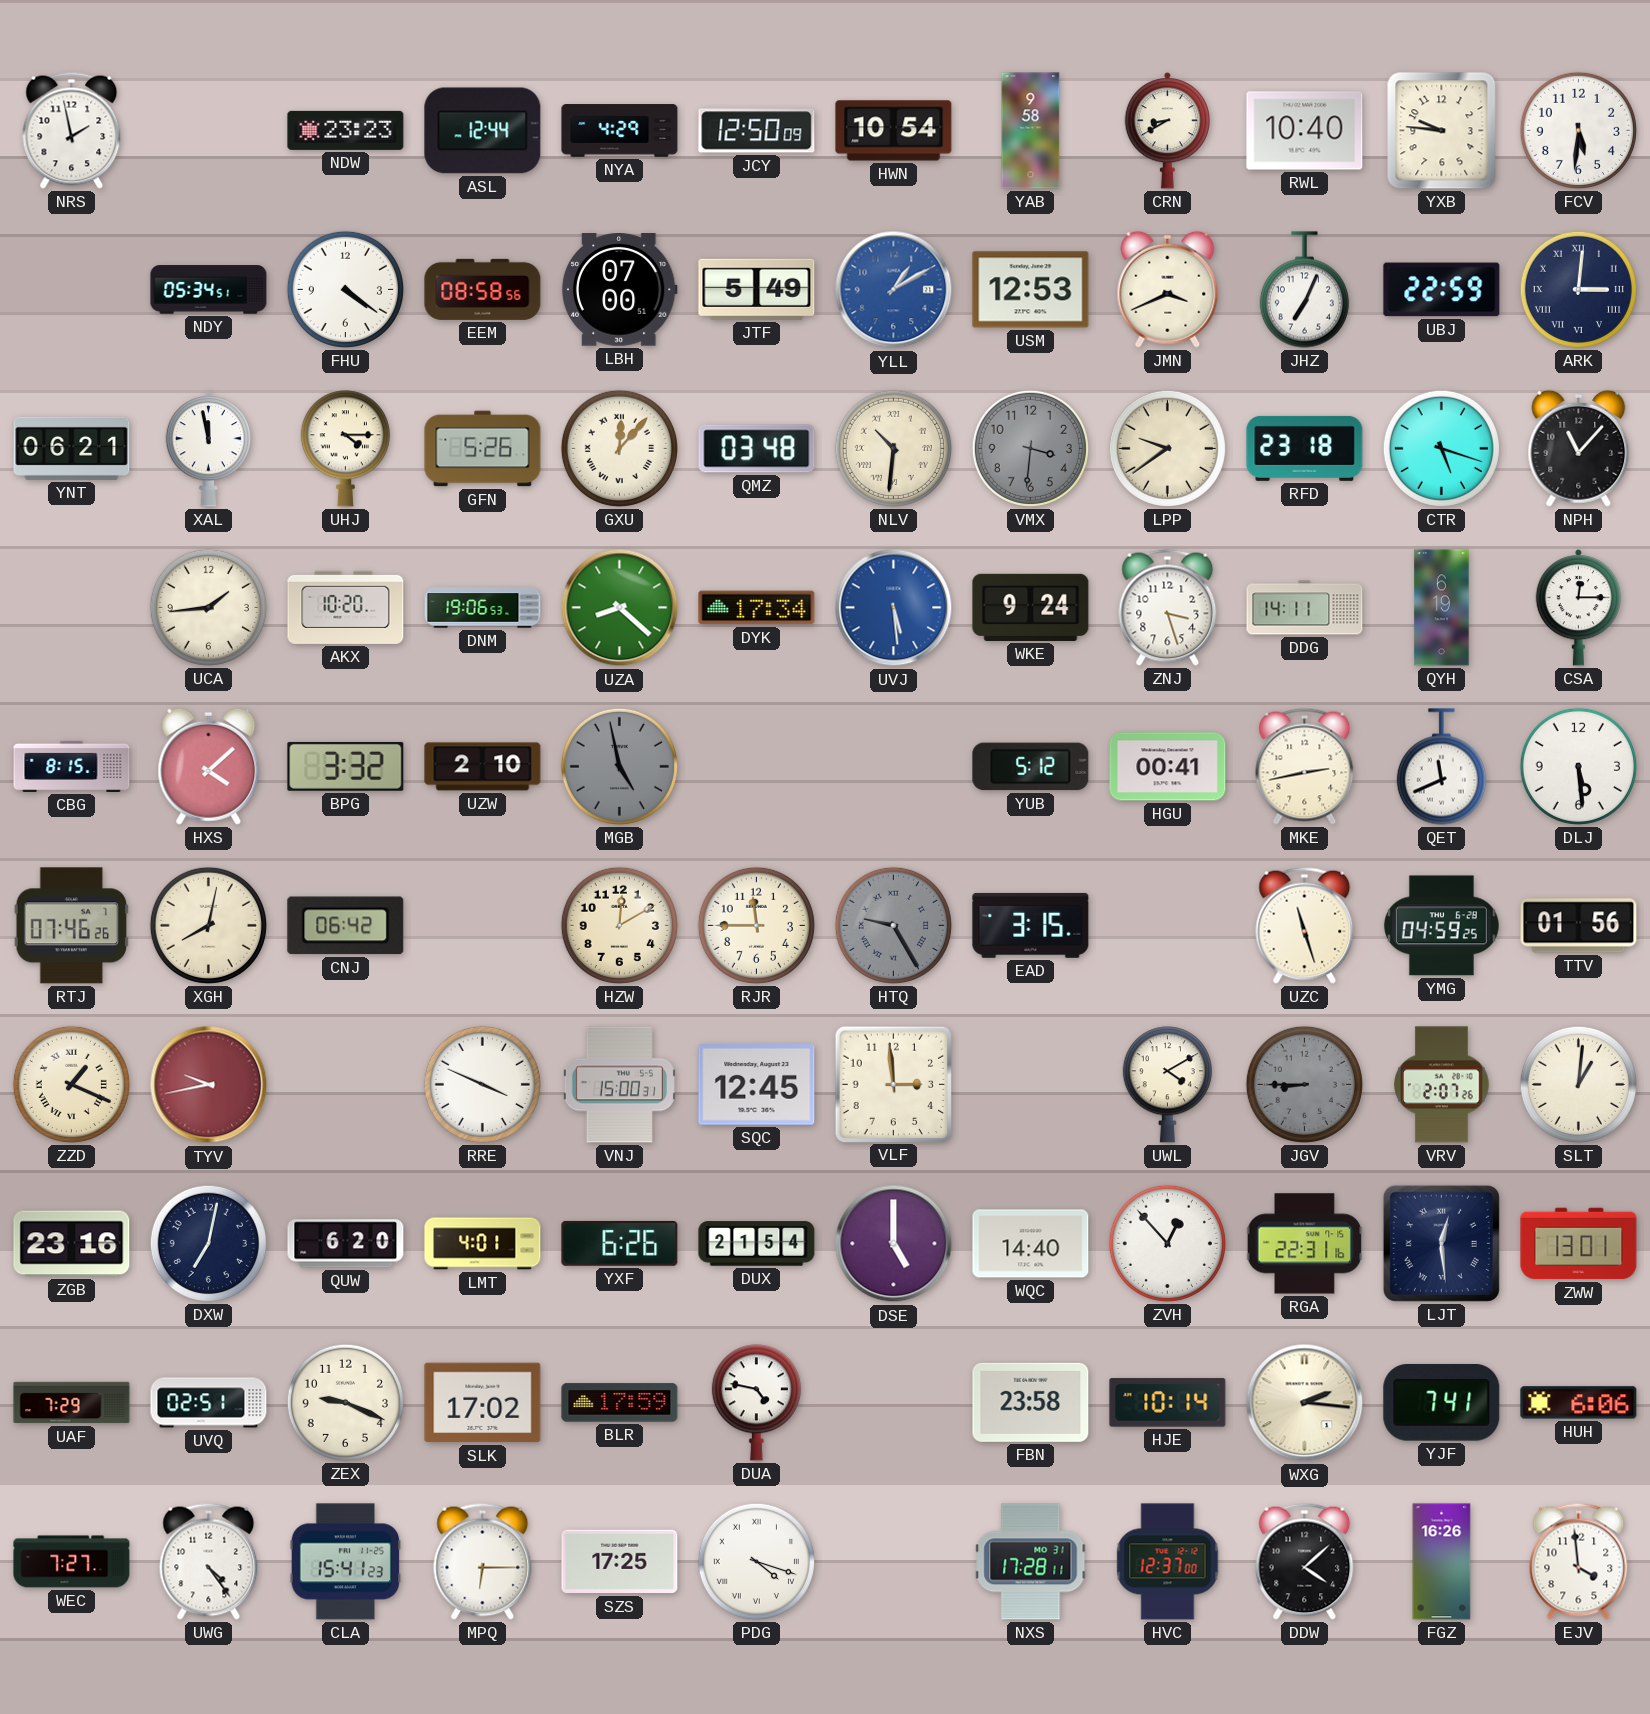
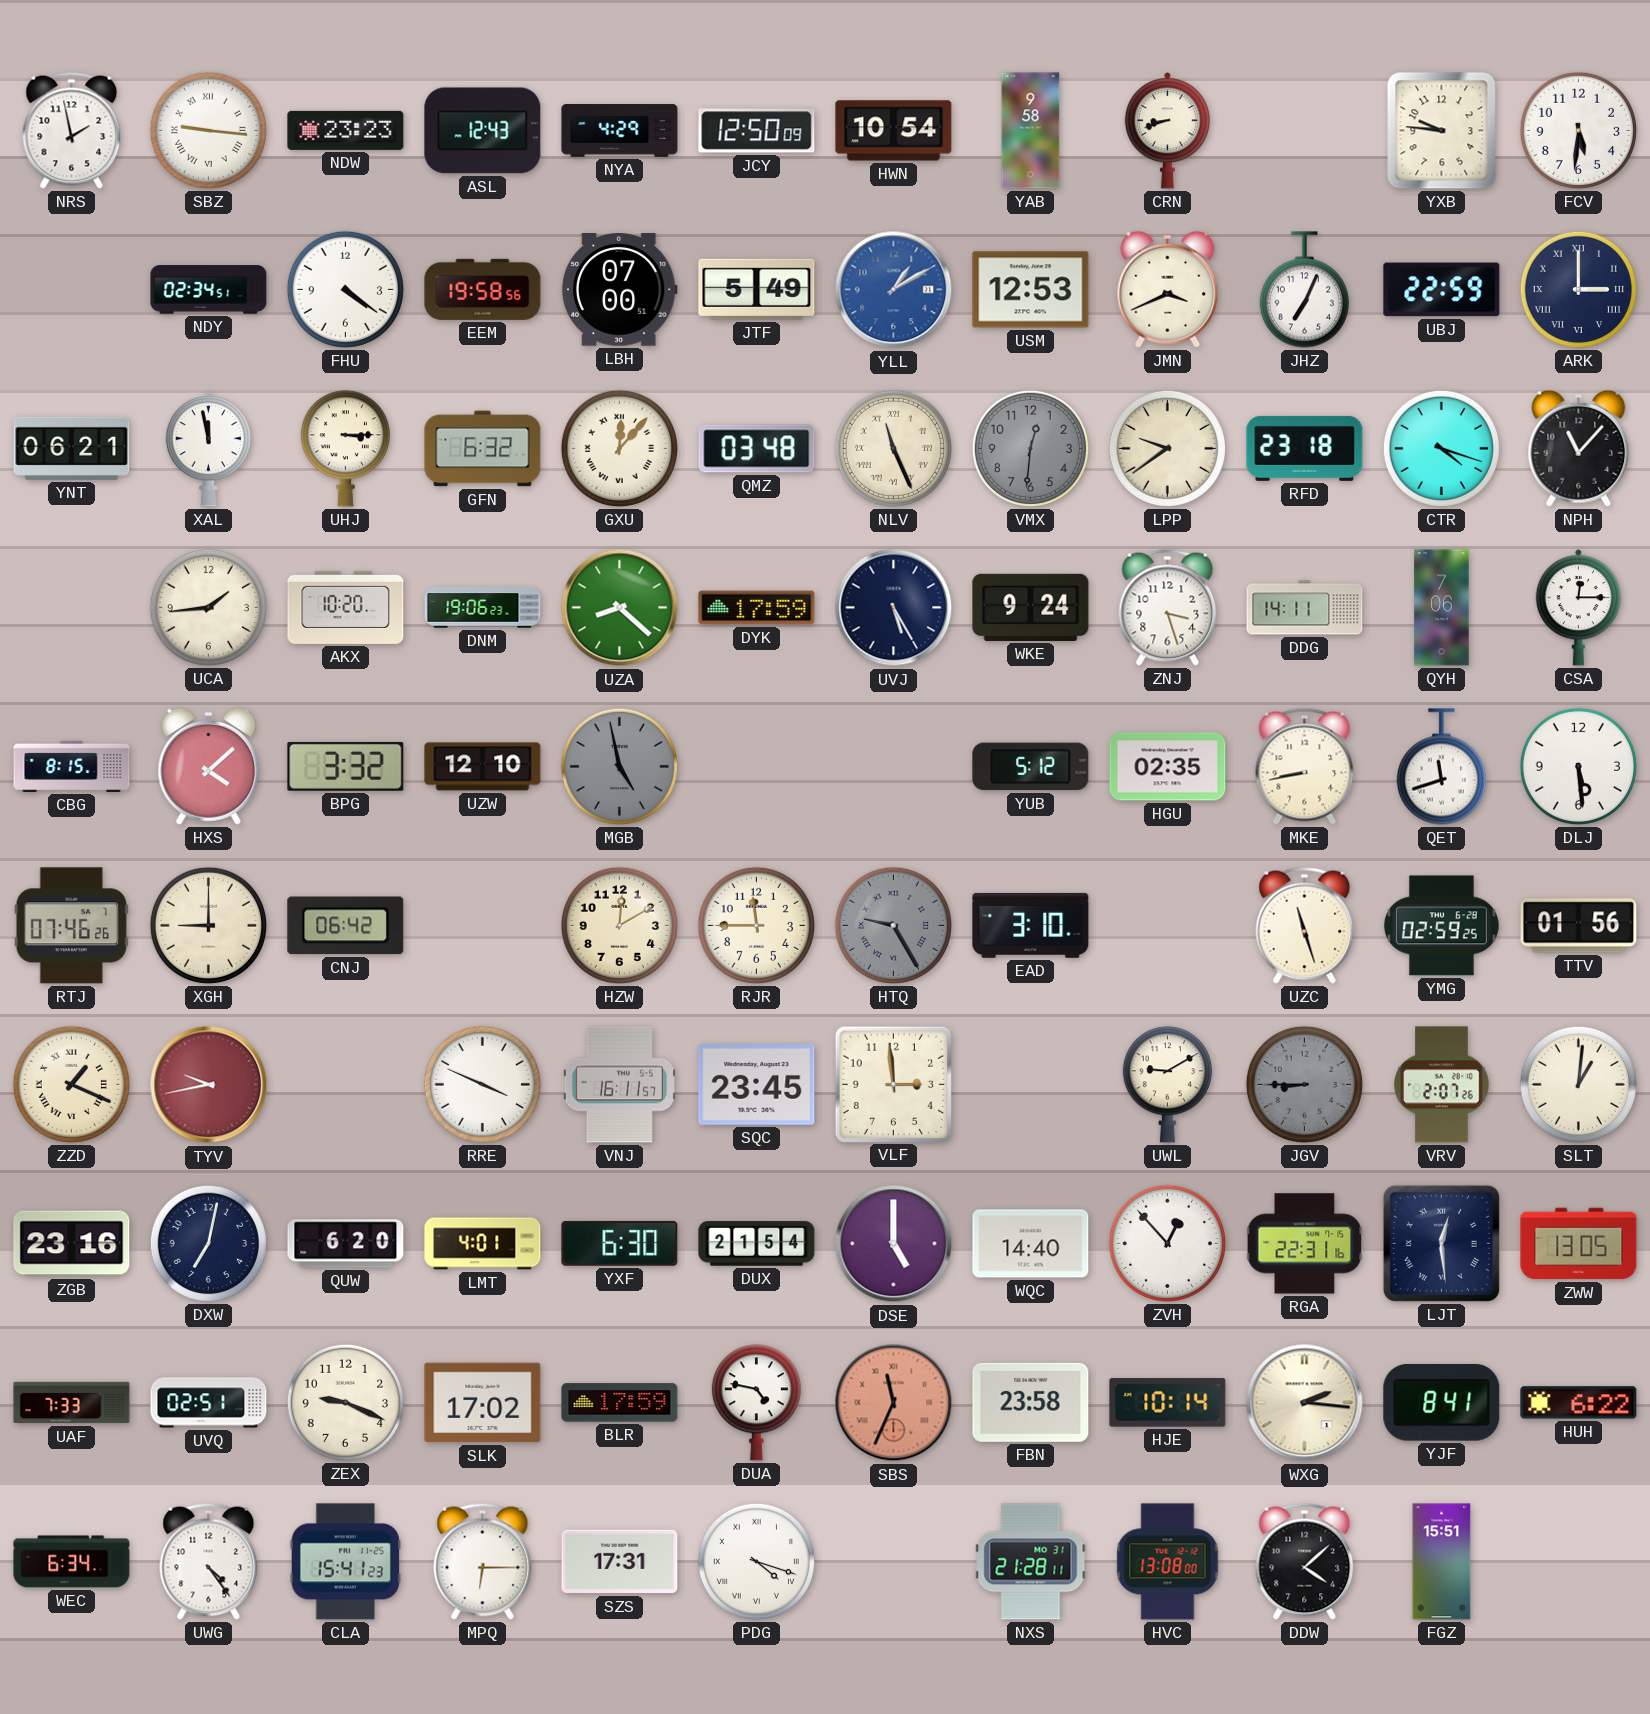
SBZ: none -> 9:16 (208, 130)
ASL: 12:44 -> 12:43 (483, 131)
CRN: 8:40 -> 8:42 (1167, 131)
RWL: 10:40 -> none (1305, 131)
NDY: 05:34 -> 02:34 (209, 290)
EEM: 08:58 -> 19:58 (483, 289)
ARK: 3:01 -> 3:00 (1578, 289)
UHJ: 4:15 -> 3:15 (345, 449)
GFN: 5:26 -> 6:32 (483, 449)
NLV: 10:31 -> 11:26 (893, 448)
VMX: 3:31 -> 12:31 (1030, 448)
CTR: 5:18 -> 4:18 (1441, 448)
DNM: 19:06:53 -> 19:06:23 (483, 608)
DYK: 17:34 -> 17:59 (757, 608)
UVJ: 5:29 -> 5:25 (894, 608)
UVJ dial: blue -> navy (894, 608)
QYH: 6:19 -> 7:06 (1442, 608)
UZW: 2:10 -> 12:10 (483, 767)
HGU: 00:41 -> 02:35 (1168, 767)
MKE: 2:43 -> 8:43 (1305, 766)
QET: 11:41 -> 11:42 (1441, 767)
XGH: 8:02 -> 9:00 (208, 925)
EAD: 3:15 -> 3:10 (1031, 925)
YMG: 04:59 -> 02:59 (1441, 926)
VNJ: 15:00 -> 16:11 (619, 1085)
SQC: 12:45 -> 23:45 (757, 1085)
UWL: 4:10 -> 9:10 (1167, 1085)
YXF: 6:26 -> 6:30 (620, 1243)
ZWW: 13:01 -> 13:05 (1579, 1244)
UAF: 7:29 -> 7:33 (72, 1403)
SBS: none -> 11:34 (894, 1403)
YJF: 7:41 -> 8:41 (1442, 1403)
HUH: 6:06 -> 6:22 (1579, 1403)
WEC: 7:27 -> 6:34 (72, 1562)
SZS: 17:25 -> 17:31 (620, 1562)
NXS: 17:28 -> 21:28 (1031, 1562)
HVC: 12:37 -> 13:08 (1168, 1562)
FGZ: 16:26 -> 15:51 (1442, 1562)
EJV: 3:59 -> none (1579, 1561)
